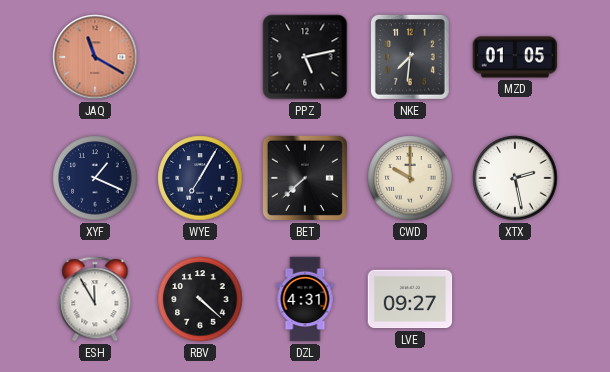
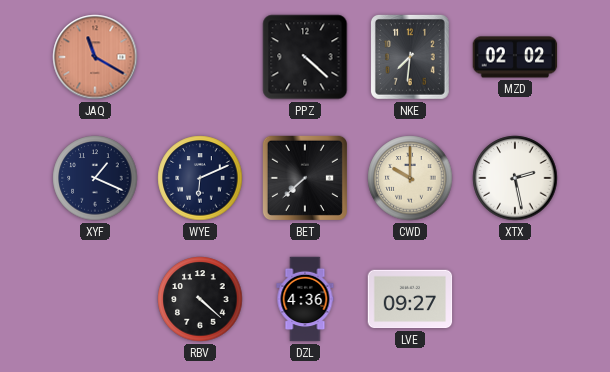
PPZ: 5:13 -> 4:22 (305, 57)
MZD: 01:05 -> 02:02 (515, 57)
WYE: 7:05 -> 6:11 (200, 178)
ESH: 11:55 -> none (95, 299)
DZL: 4:31 -> 4:36 (305, 299)
